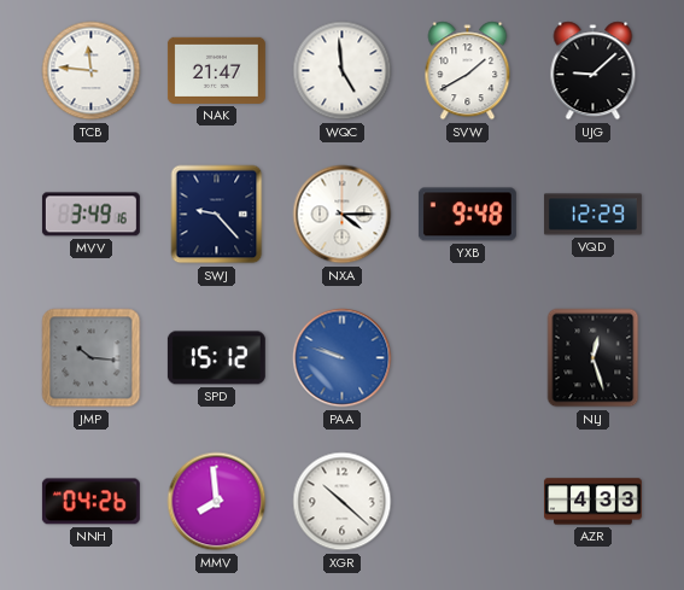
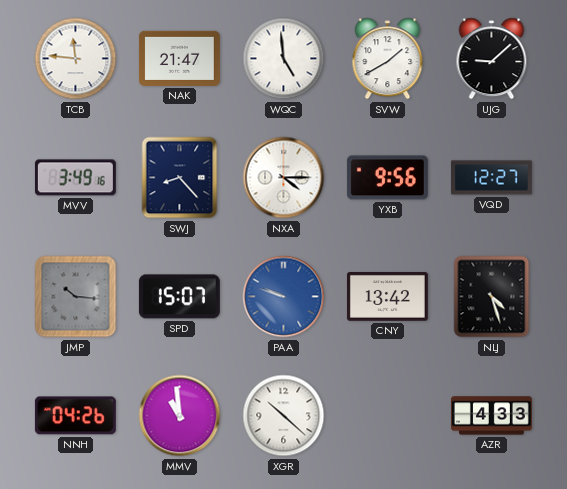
SWJ: 9:23 -> 8:23 (180, 178)
YXB: 9:48 -> 9:56 (387, 178)
VQD: 12:29 -> 12:27 (491, 178)
SPD: 15:12 -> 15:07 (179, 297)
CNY: none -> 13:42 (387, 297)
NLJ: 12:27 -> 4:27 (492, 297)
MMV: 7:59 -> 10:59 (180, 416)
